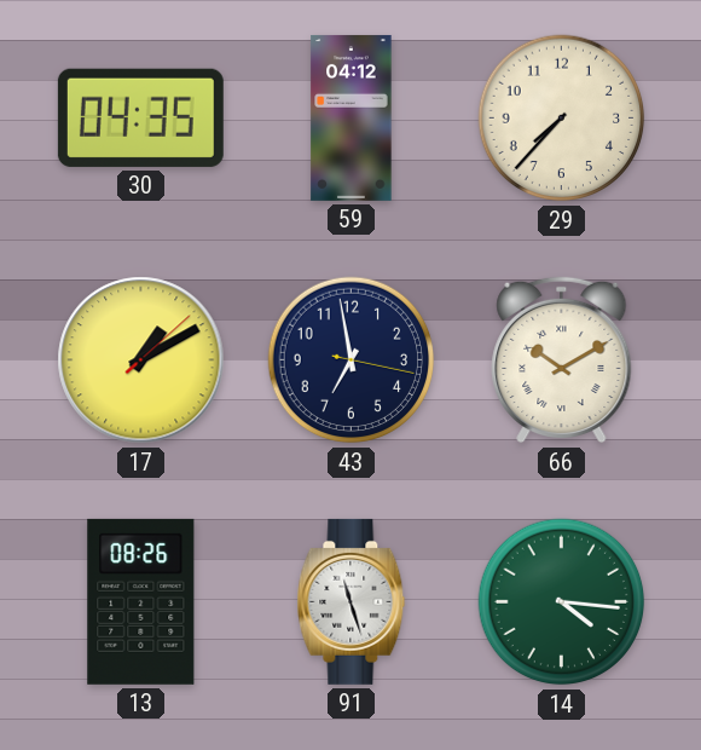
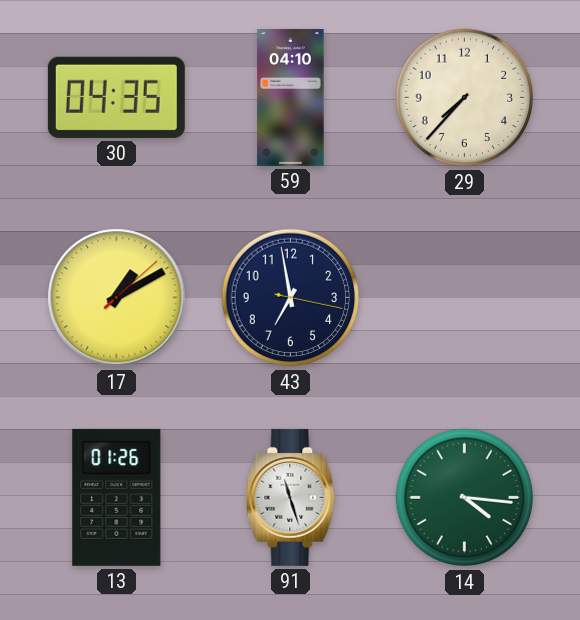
59: 04:12 -> 04:10 (291, 97)
66: 10:10 -> none (562, 360)
13: 08:26 -> 01:26 (117, 497)
